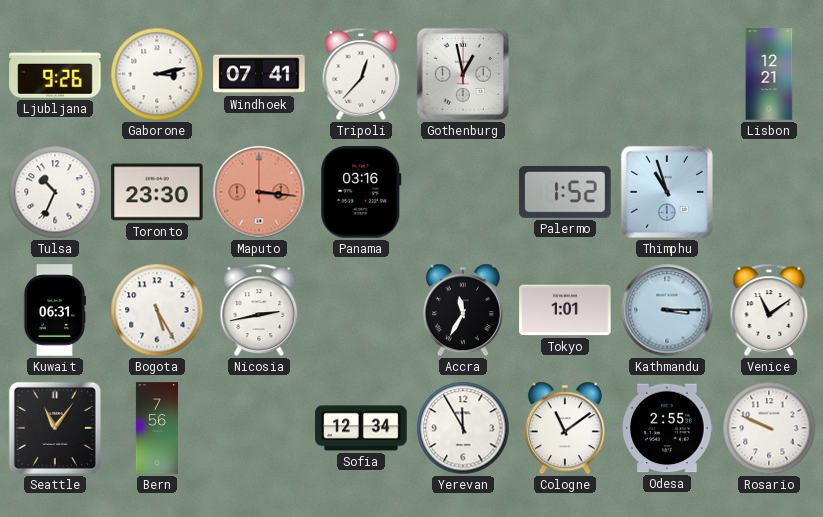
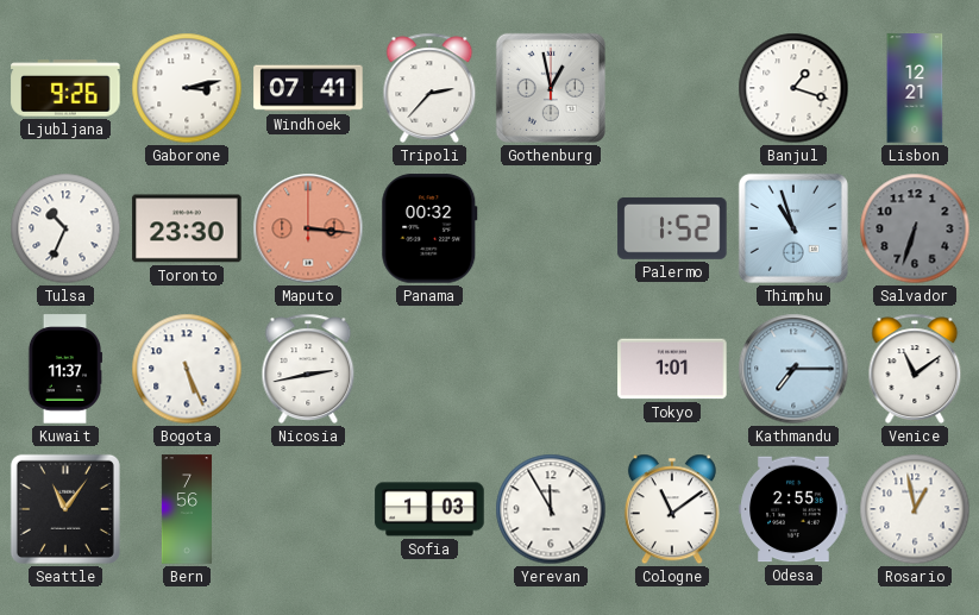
Tripoli: 12:37 -> 2:37 (429, 88)
Banjul: none -> 1:18 (793, 88)
Panama: 03:16 -> 00:32 (429, 228)
Salvador: none -> 6:33 (915, 228)
Kuwait: 06:31 -> 11:37 (64, 369)
Bogota: 5:25 -> 5:26 (187, 369)
Accra: 11:35 -> none (463, 310)
Kathmandu: 3:15 -> 7:15 (793, 369)
Sofia: 12:34 -> 1:03 (429, 509)
Rosario: 9:49 -> 12:58 (915, 509)
